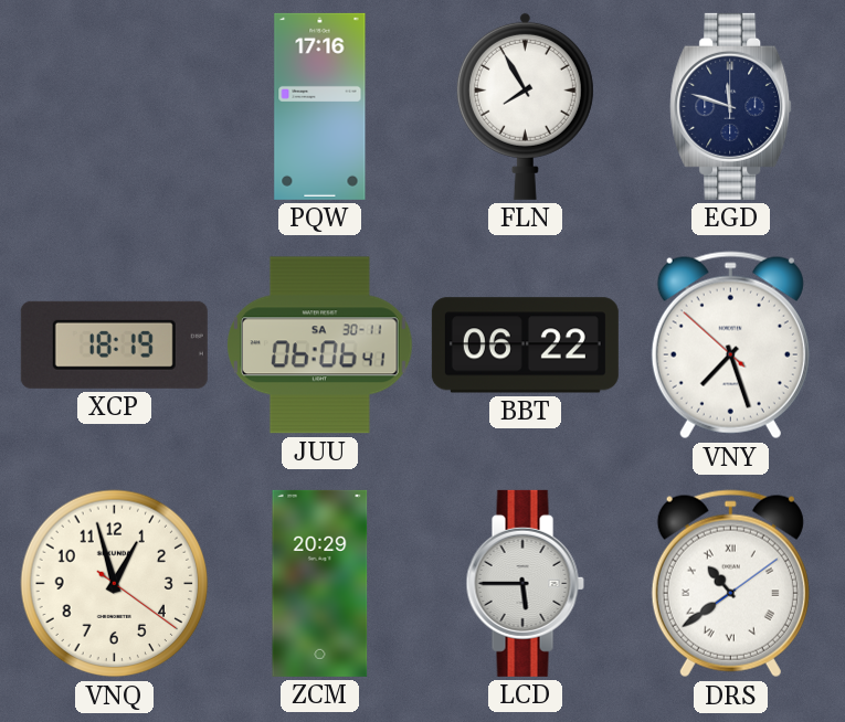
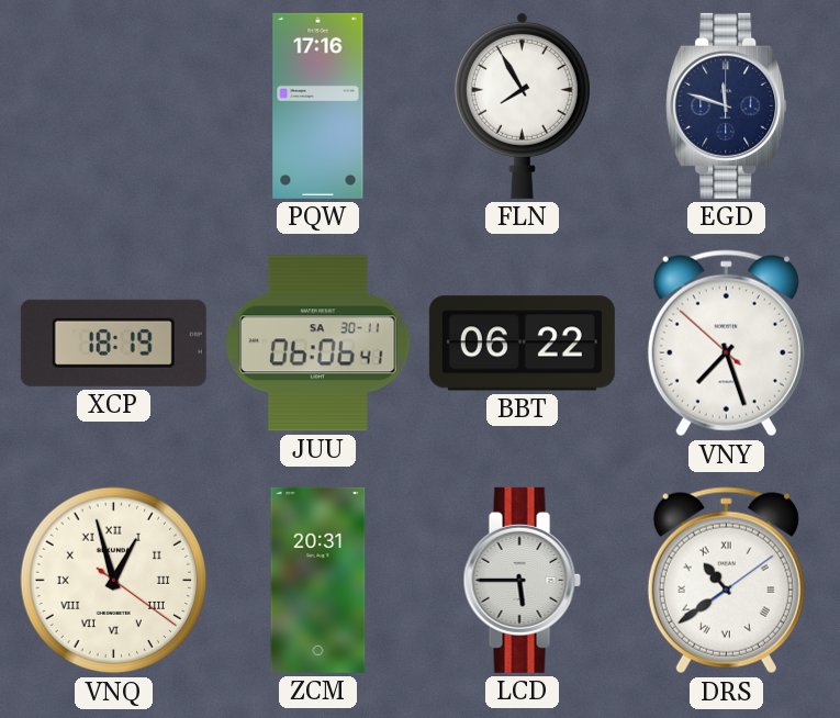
VNQ numerals: Arabic -> Roman (114, 581)
ZCM: 20:29 -> 20:31 (318, 580)
